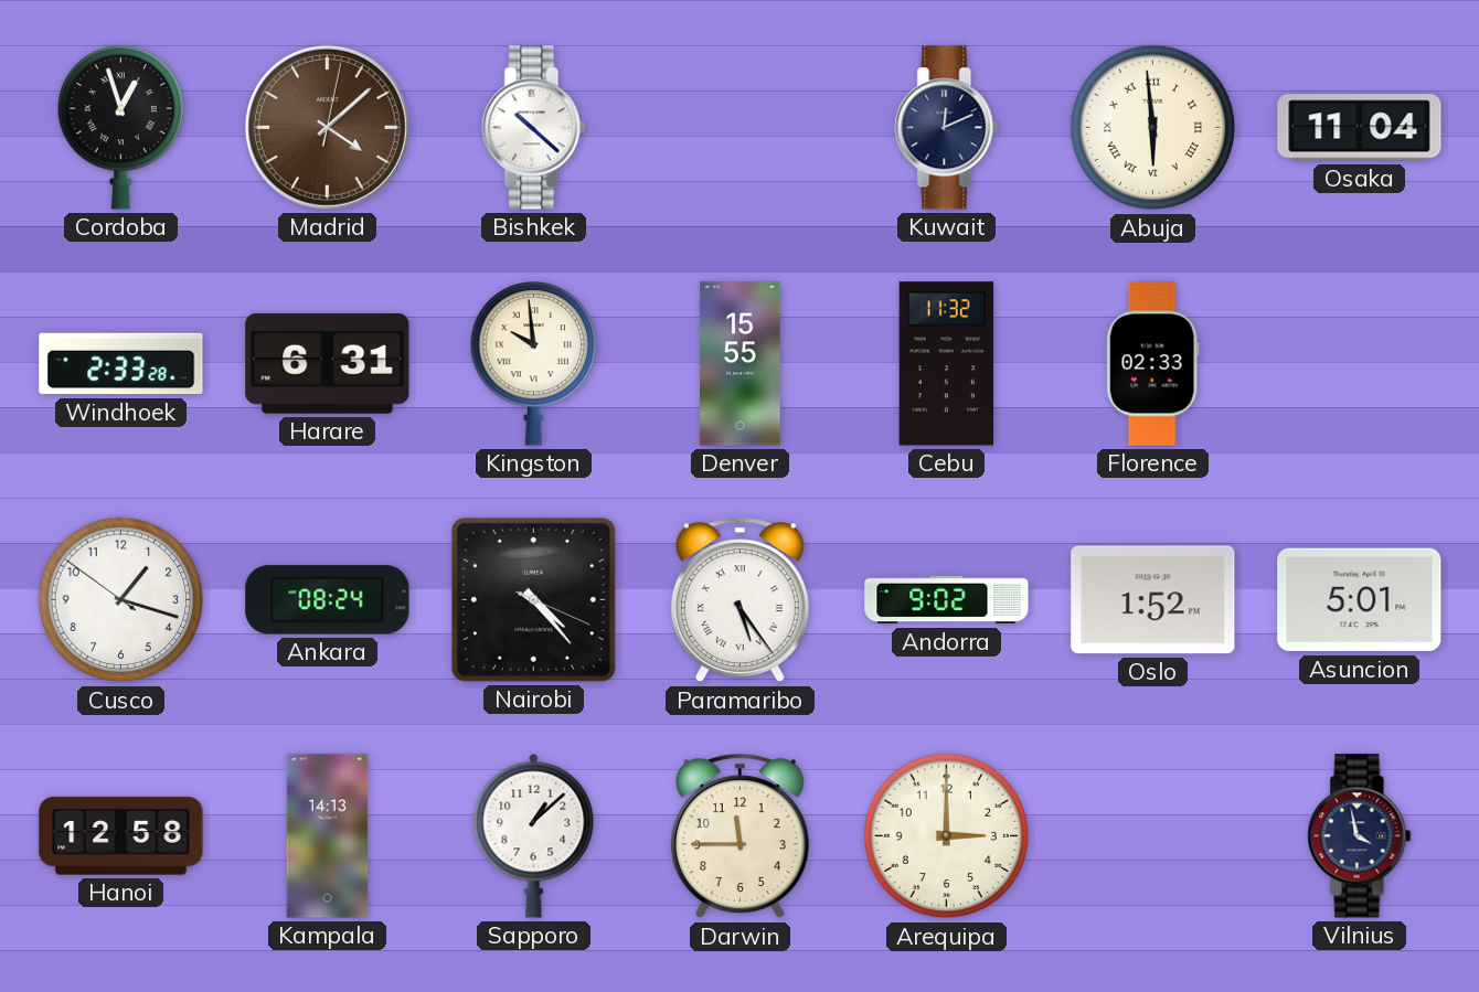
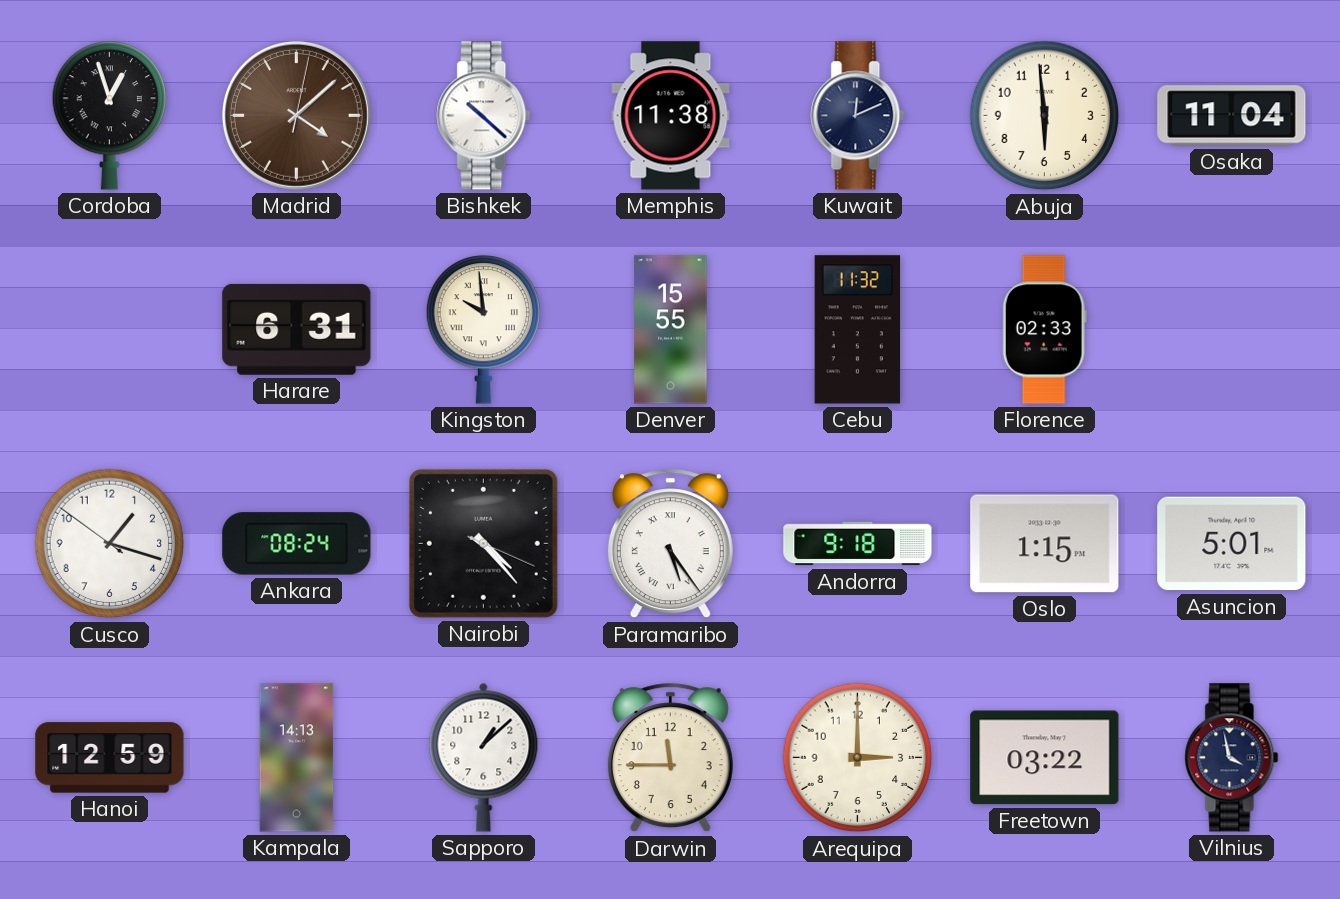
Memphis: none -> 11:38 (671, 116)
Abuja numerals: Roman -> Arabic (1045, 116)
Windhoek: 2:33 -> none (121, 364)
Andorra: 9:02 -> 9:18 (858, 544)
Oslo: 1:52 -> 1:15 (1045, 544)
Hanoi: 12:58 -> 12:59 (110, 758)
Freetown: none -> 03:22 (1045, 758)
